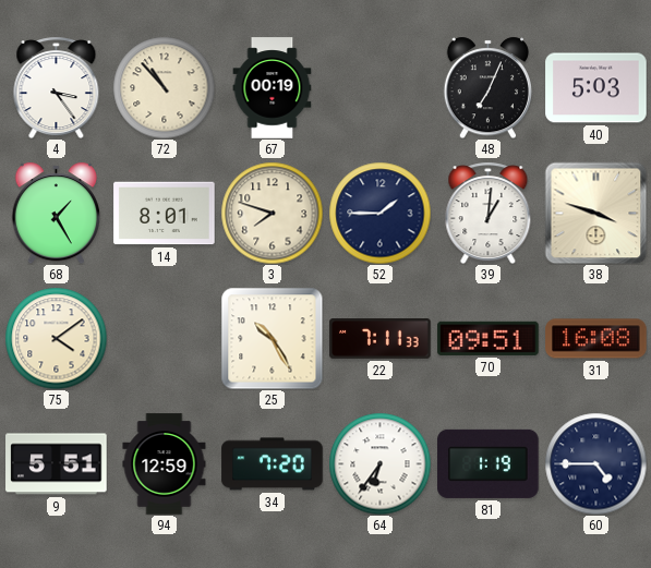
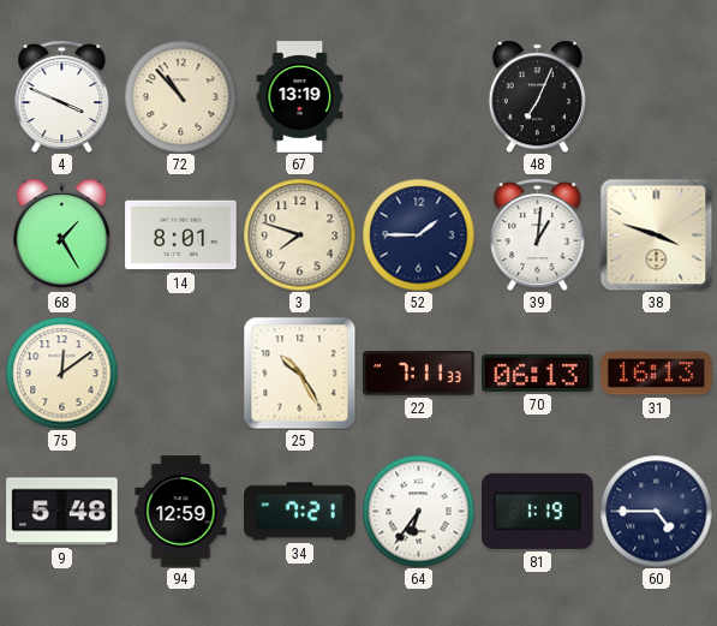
4: 3:24 -> 3:49 (62, 96)
67: 00:19 -> 13:19 (300, 97)
40: 5:03 -> none (596, 88)
75: 4:09 -> 12:09 (61, 372)
70: 09:51 -> 06:13 (538, 372)
31: 16:08 -> 16:13 (657, 374)
9: 5:51 -> 5:48 (62, 512)
34: 7:20 -> 7:21 (300, 512)
